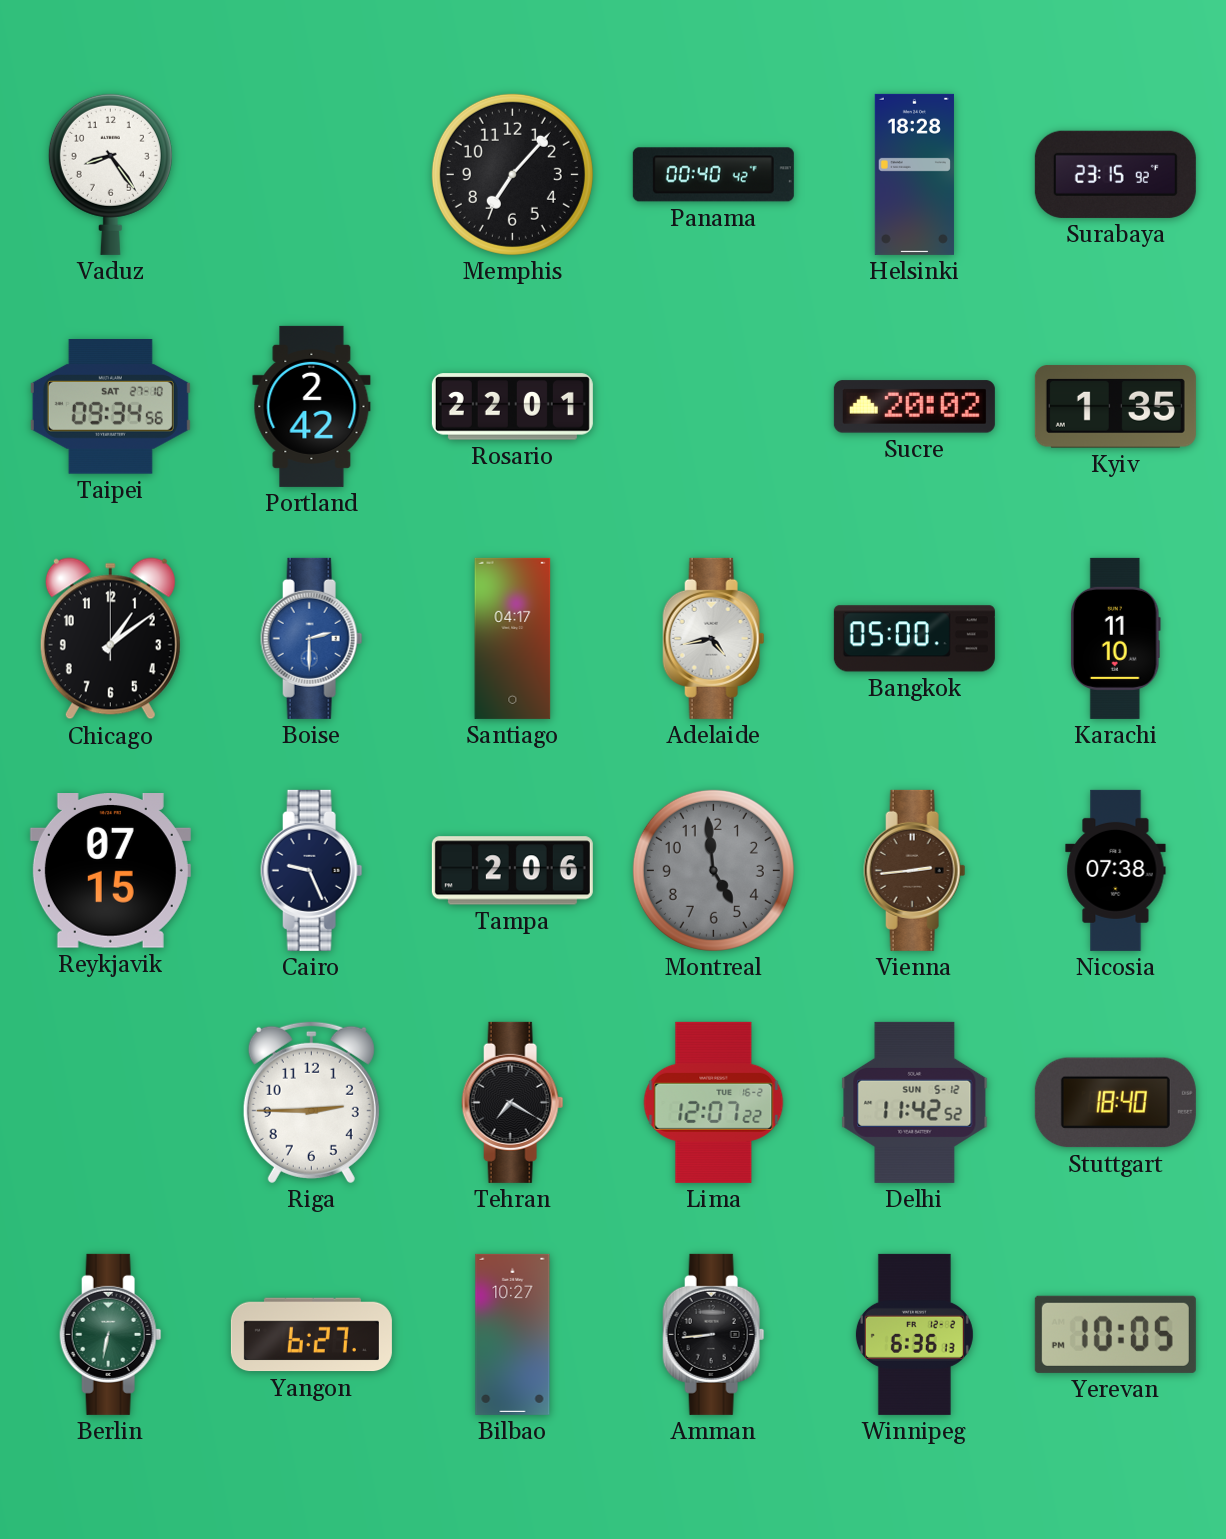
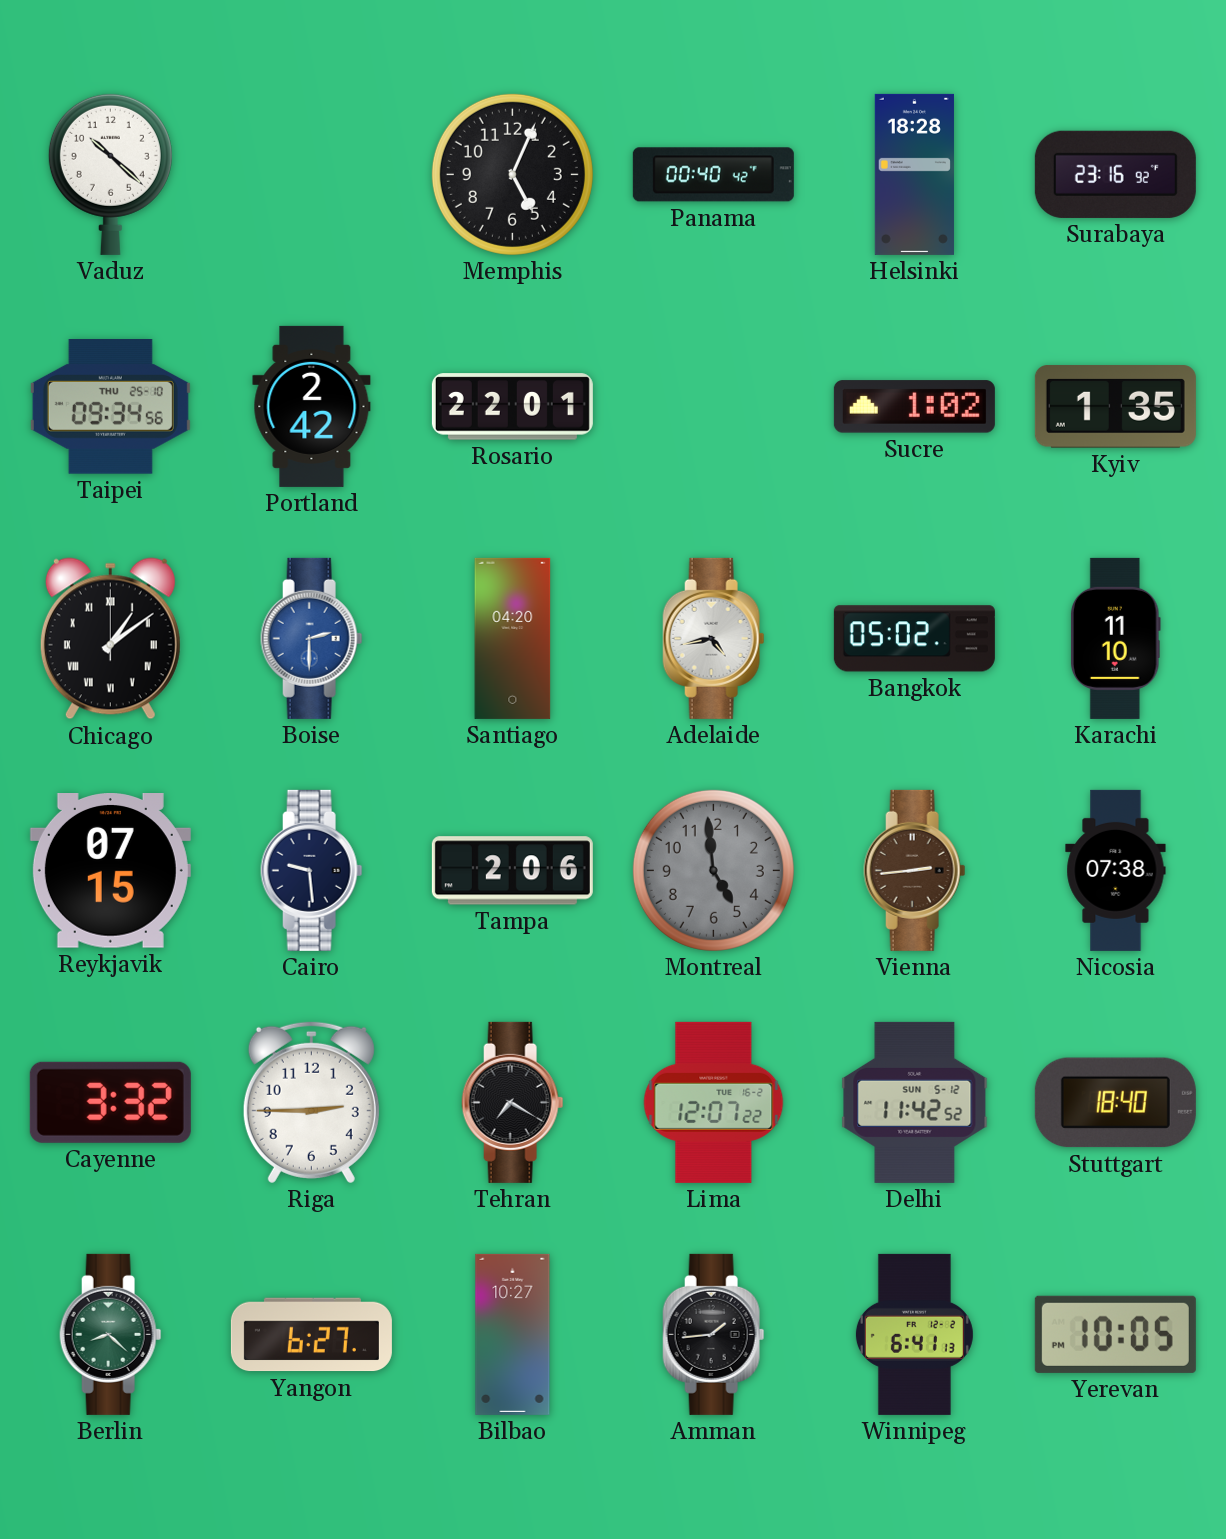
Vaduz: 8:24 -> 10:22 (110, 174)
Memphis: 7:07 -> 5:04 (512, 174)
Surabaya: 23:15 -> 23:16 (1115, 174)
Taipei date: SAT 27-10 -> THU 25-10 (110, 407)
Sucre: 20:02 -> 1:02 (914, 407)
Chicago numerals: Arabic -> Roman (110, 639)
Santiago: 04:17 -> 04:20 (513, 638)
Bangkok: 05:00 -> 05:02 (914, 639)
Cairo: 9:26 -> 9:29 (312, 870)
Cayenne: none -> 3:32 (110, 1102)
Berlin: 6:32 -> 8:22 (111, 1334)
Amman: 8:44 -> 1:44 (714, 1334)
Winnipeg: 6:36 -> 6:41 (914, 1334)
